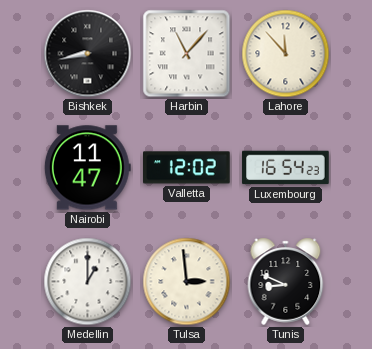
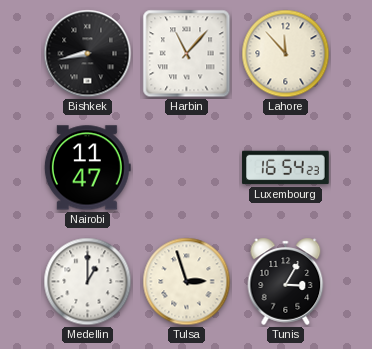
Valletta: 12:02 -> none (187, 168)
Tulsa: 2:59 -> 2:57 (187, 282)
Tunis: 8:49 -> 3:05 (286, 281)
